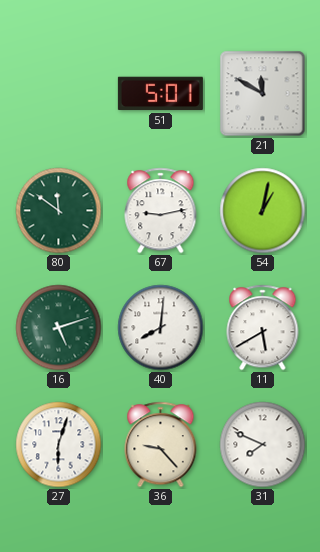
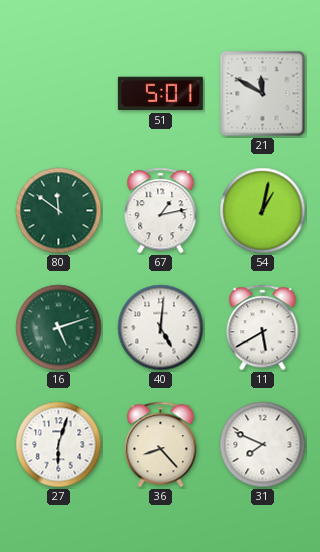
67: 9:13 -> 1:13 (161, 211)
40: 8:01 -> 5:01 (161, 328)
36: 9:23 -> 8:23 (161, 445)
